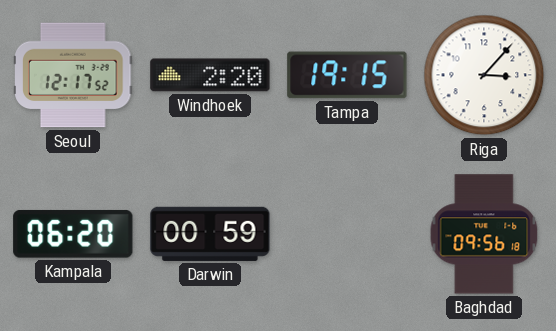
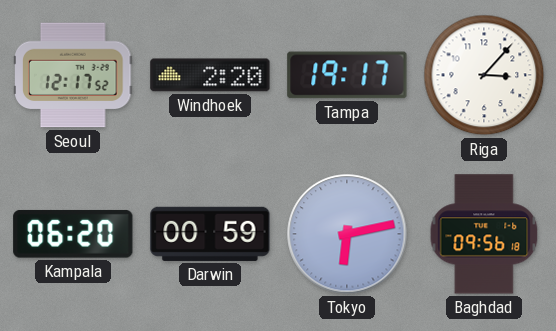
Tampa: 19:15 -> 19:17 (347, 75)
Tokyo: none -> 6:13 (347, 234)
